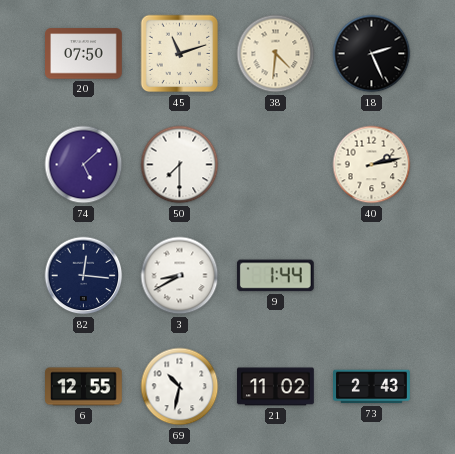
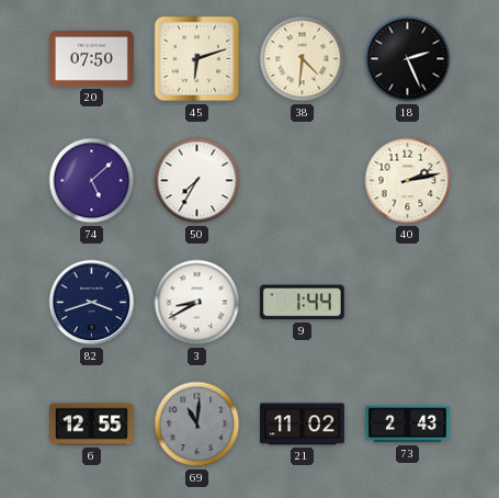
45: 11:12 -> 6:12 (197, 59)
50: 7:30 -> 7:35 (197, 181)
82: 12:16 -> 3:42 (92, 303)
69: 10:32 -> 11:01 (197, 425)
69 dial: white -> grey (197, 425)
